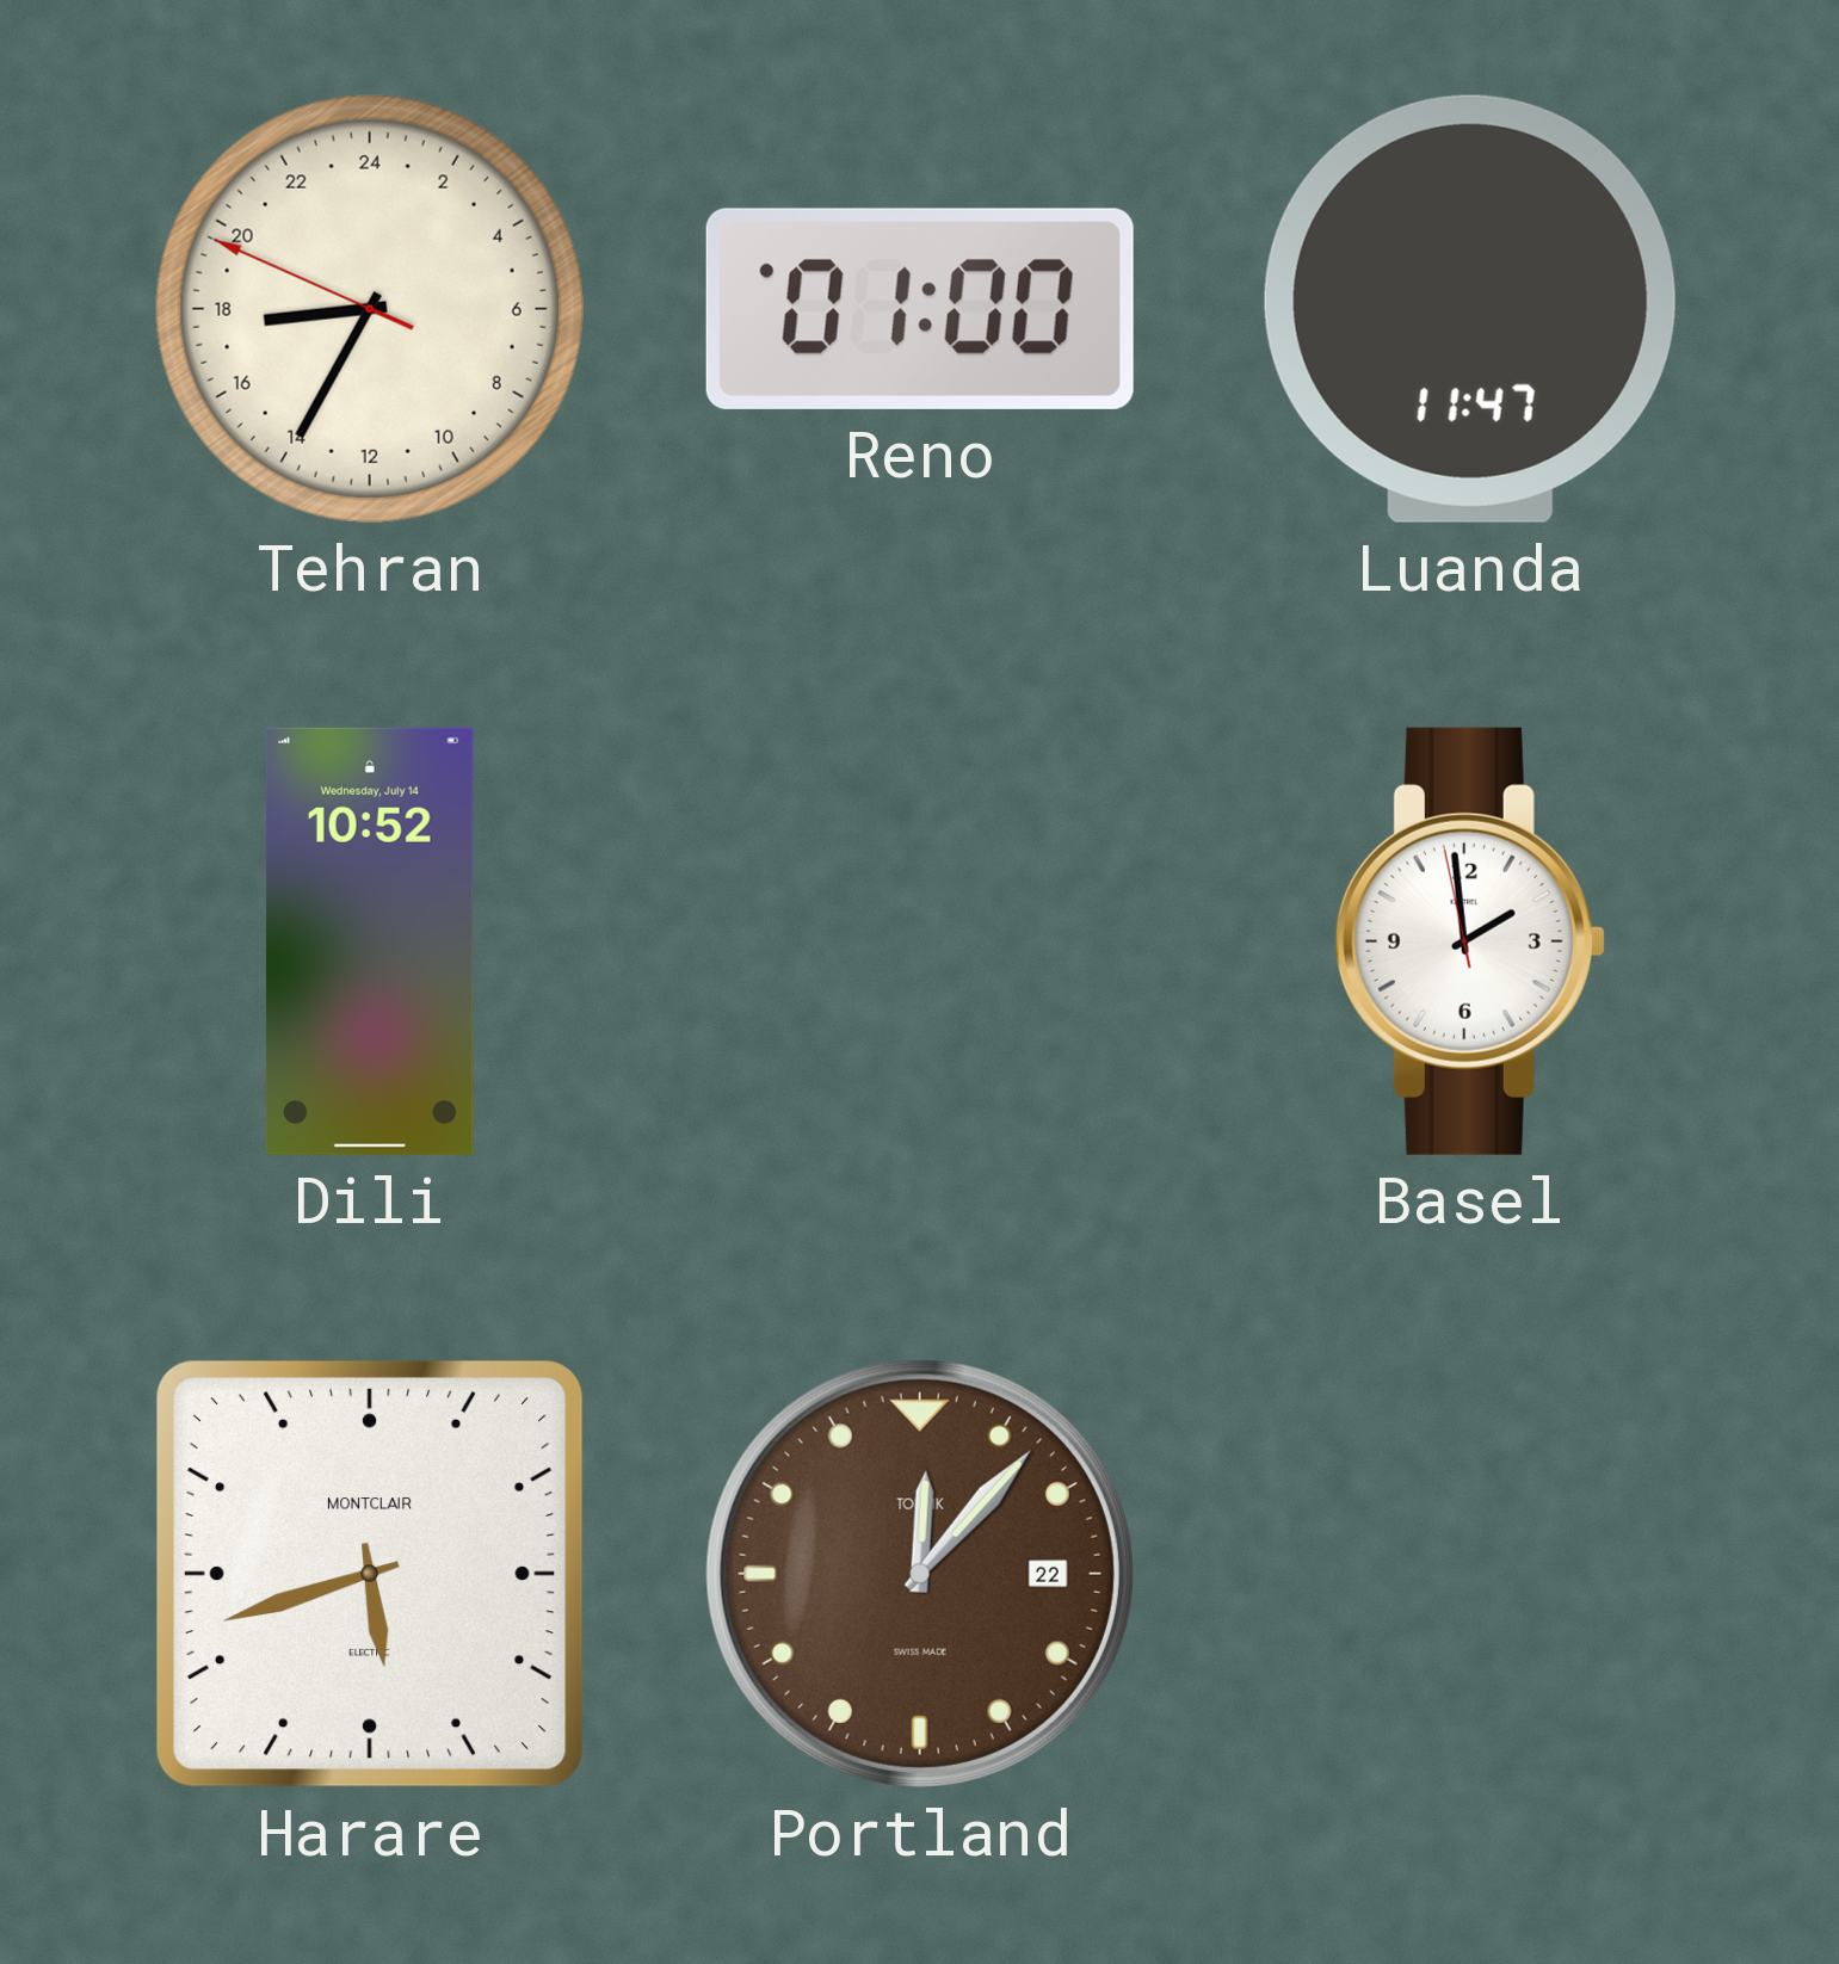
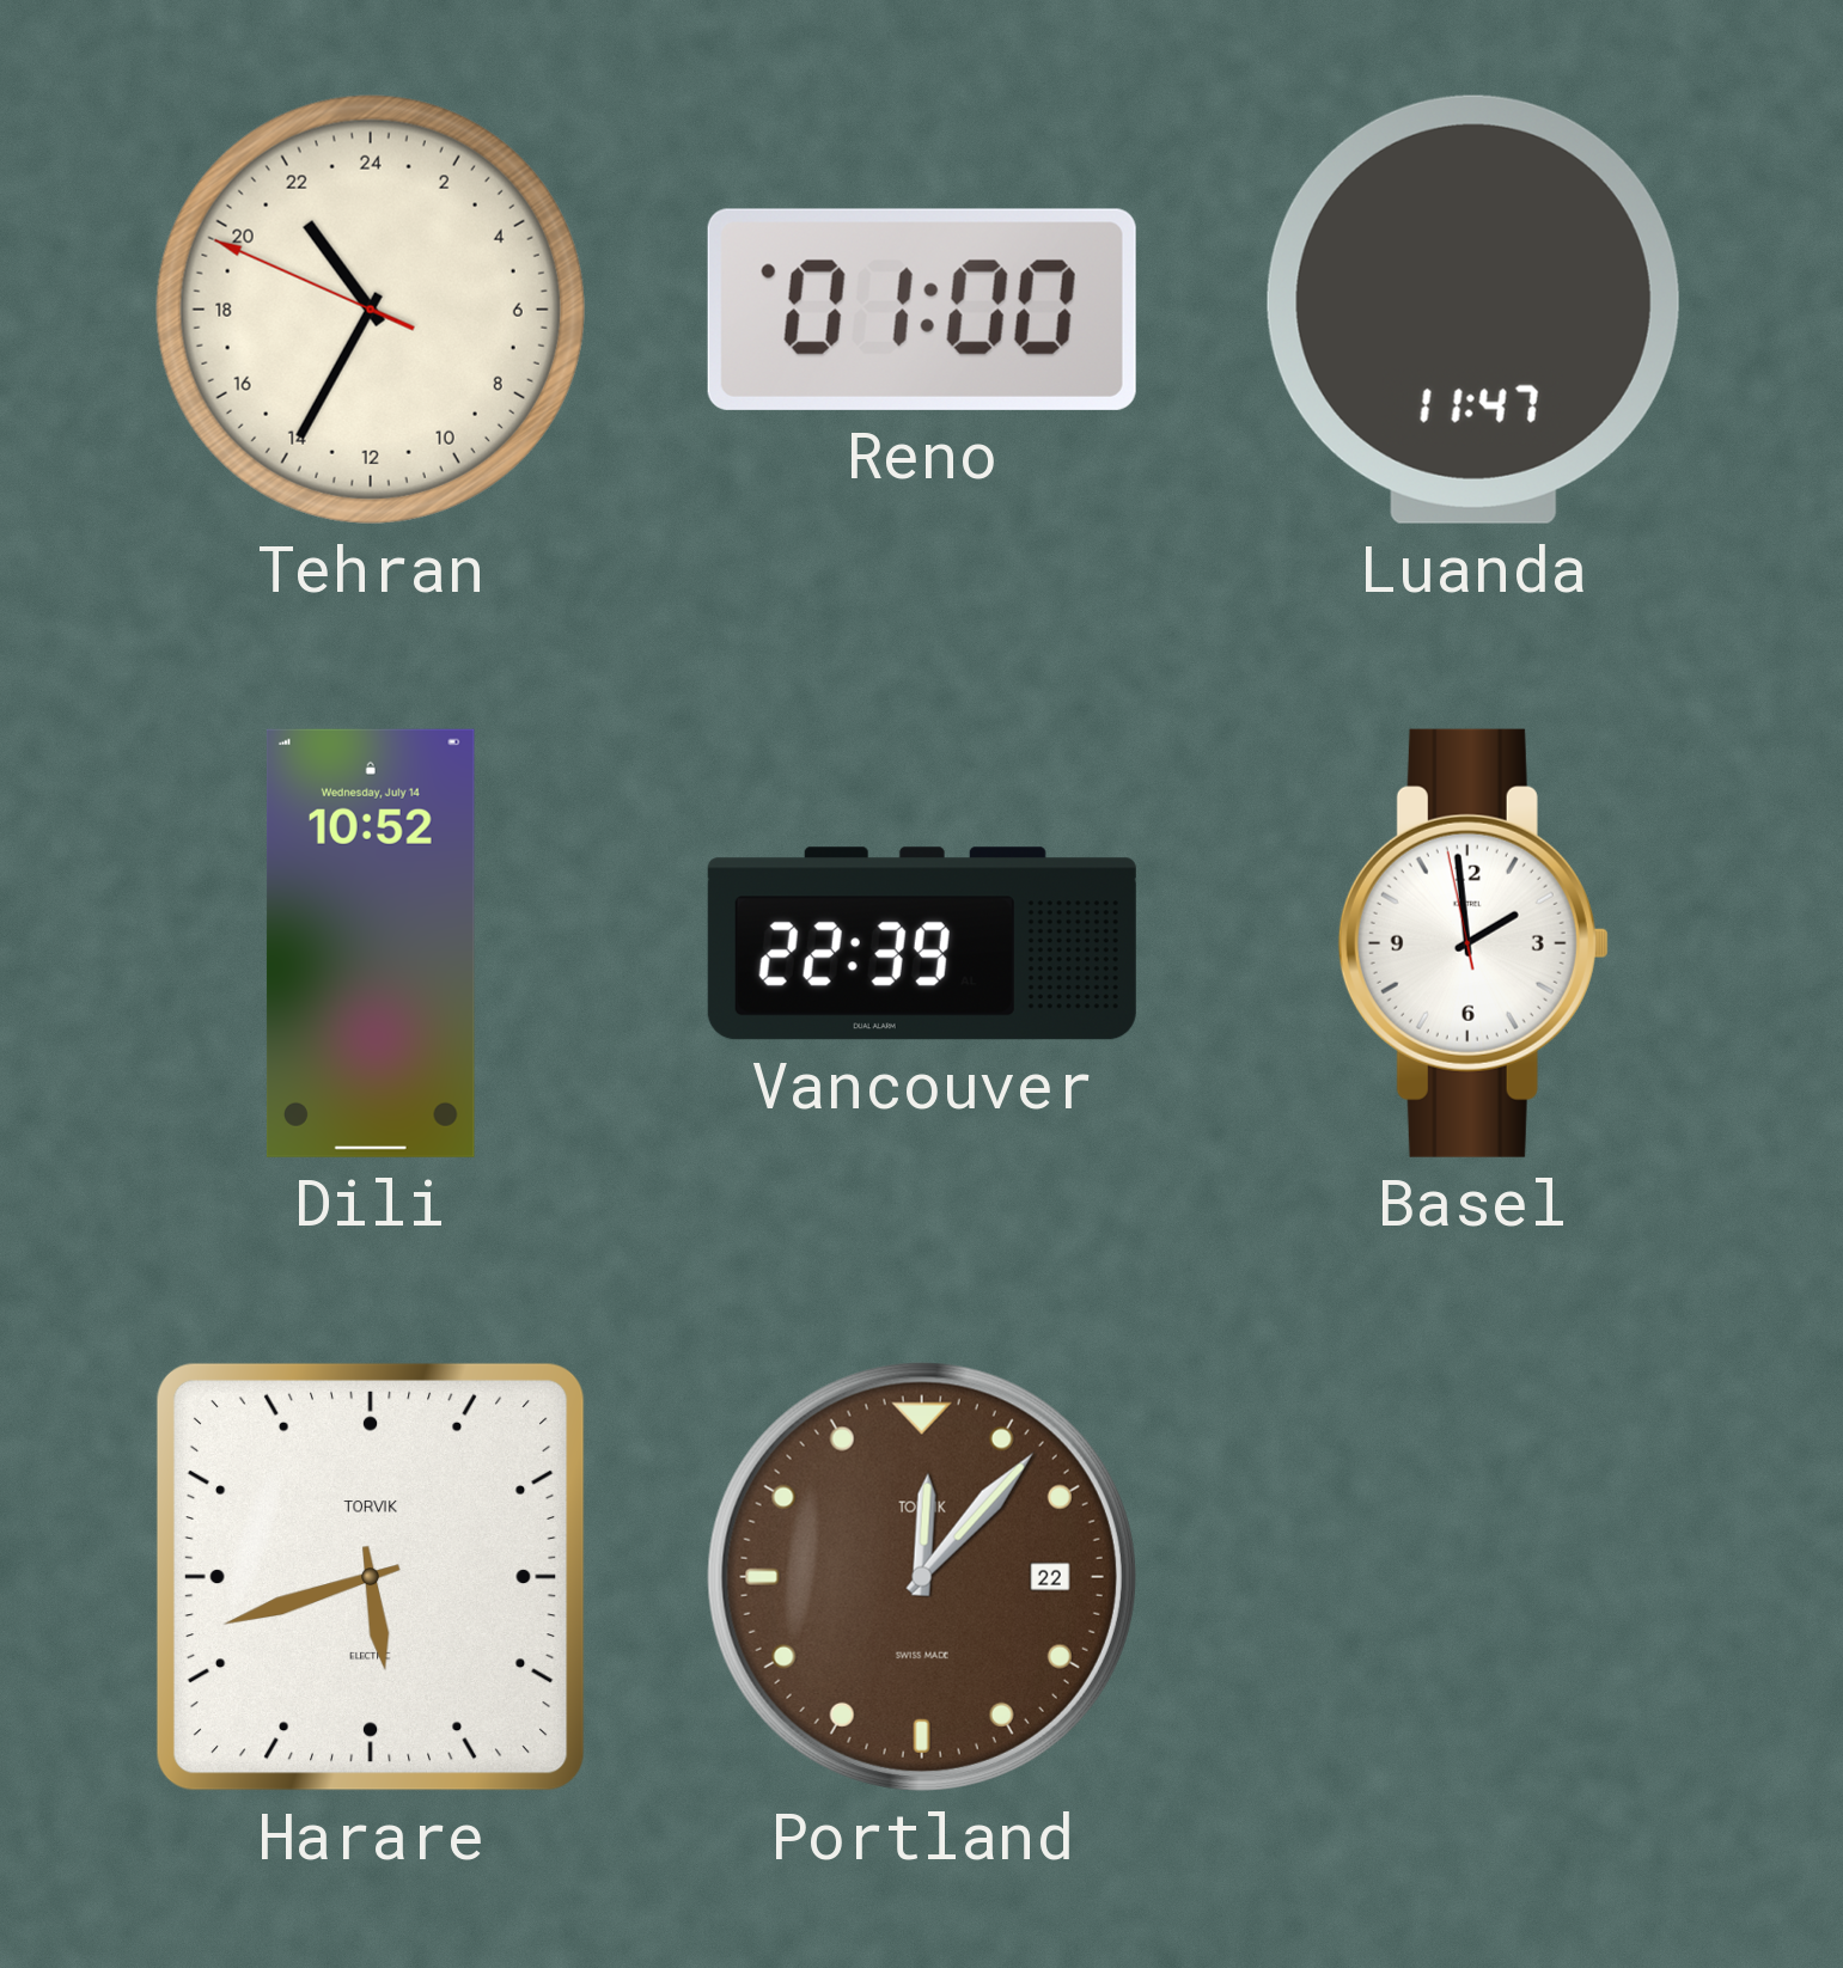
Tehran: 17:34 -> 21:34 (371, 310)
Vancouver: none -> 22:39 (922, 943)
Harare brand: MONTCLAIR -> TORVIK (371, 1577)
